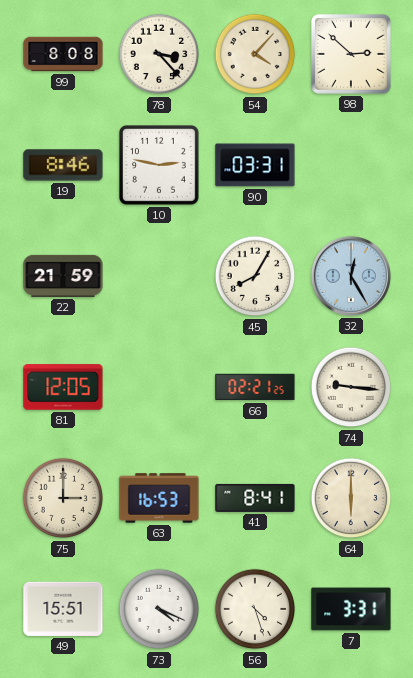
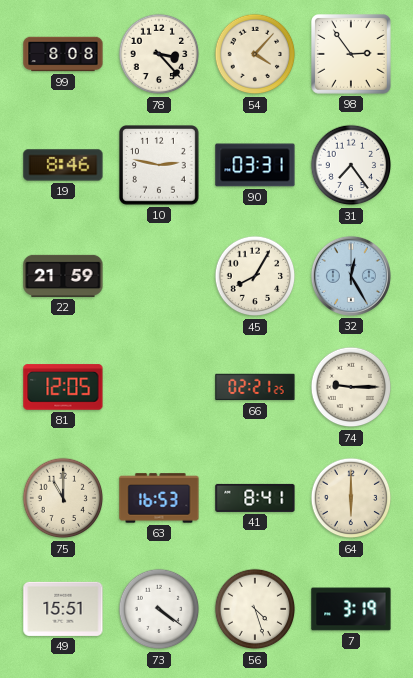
98: 2:52 -> 2:54 (352, 55)
31: none -> 7:24 (351, 165)
74: 9:16 -> 9:15 (351, 387)
75: 3:00 -> 11:00 (63, 498)
73: 4:19 -> 4:21 (159, 609)
7: 3:31 -> 3:19 (351, 609)
